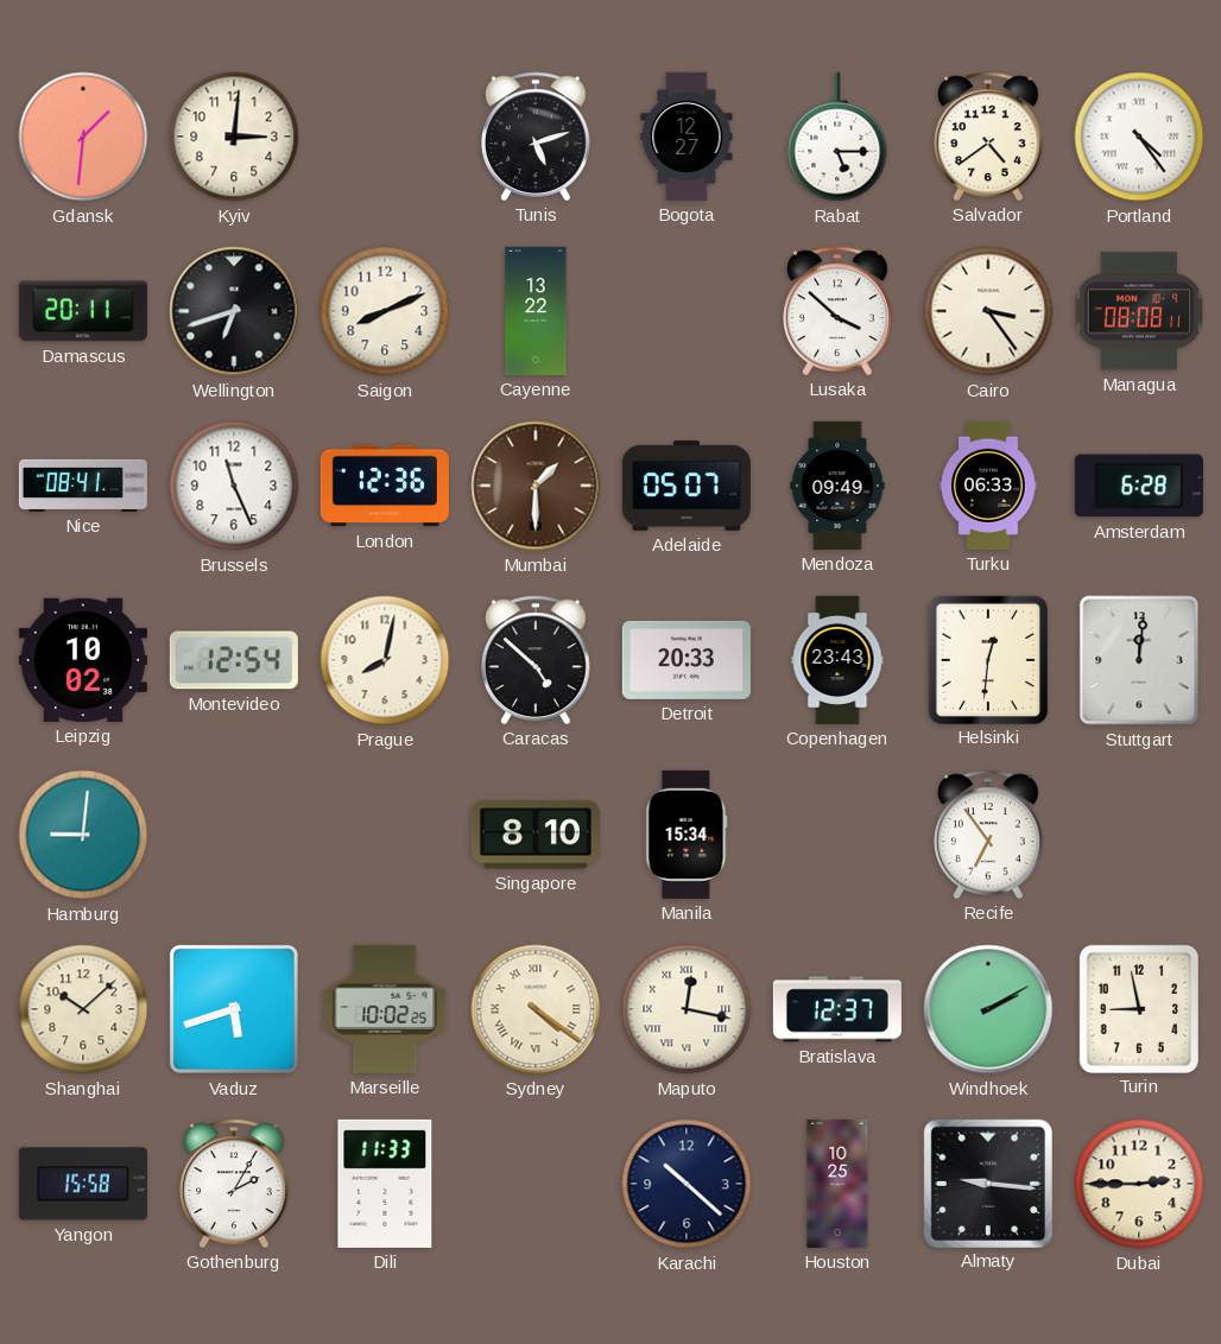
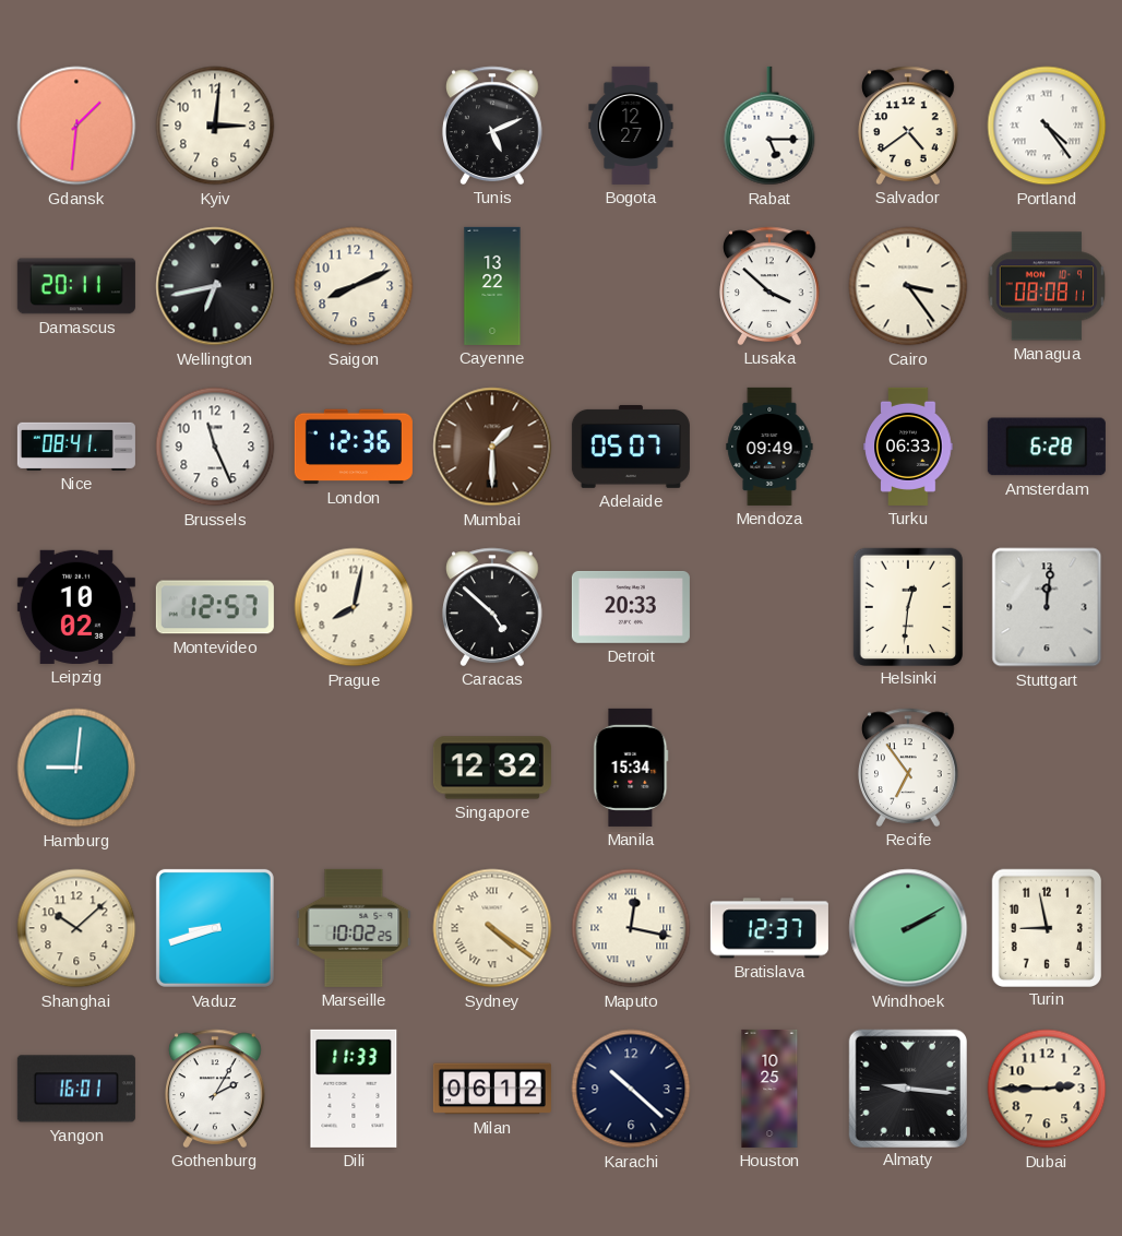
Tunis: 5:12 -> 5:11 (493, 126)
Wellington: 6:42 -> 6:43 (215, 286)
Montevideo: 12:54 -> 12:57 (215, 607)
Copenhagen: 23:43 -> none (837, 660)
Singapore: 8:10 -> 12:32 (492, 768)
Vaduz: 5:42 -> 8:42 (215, 928)
Yangon: 15:58 -> 16:01 (76, 1089)
Milan: none -> 06:12 (492, 1089)
